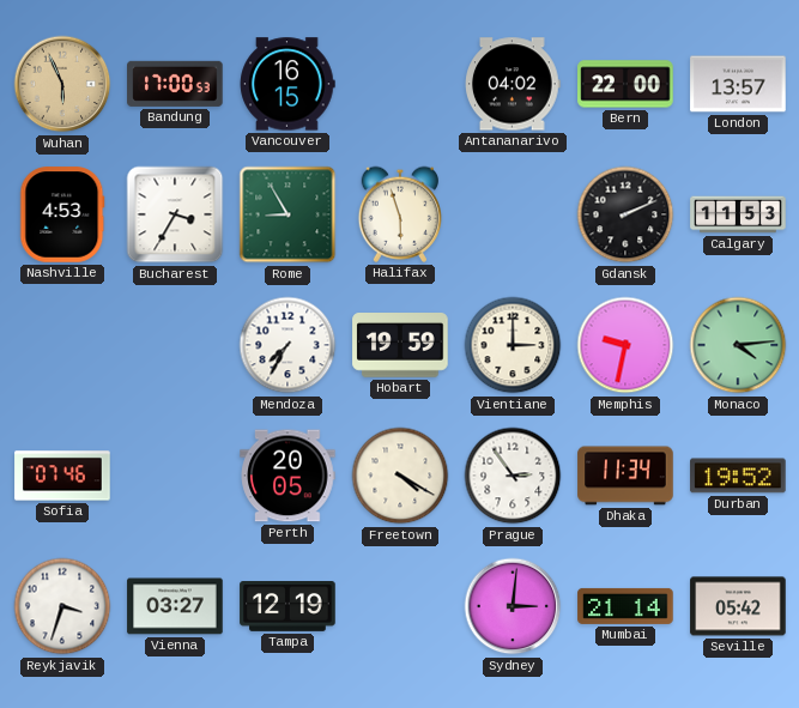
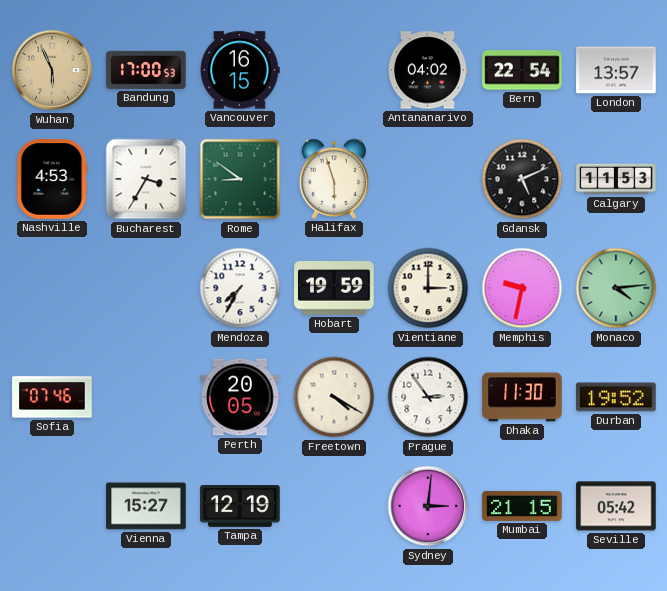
Bern: 22:00 -> 22:54 (522, 70)
Rome: 8:55 -> 8:51 (240, 179)
Gdansk: 2:11 -> 5:11 (522, 179)
Dhaka: 11:34 -> 11:30 (522, 397)
Reykjavik: 3:33 -> none (62, 606)
Vienna: 03:27 -> 15:27 (146, 506)
Mumbai: 21:14 -> 21:15 (522, 506)
